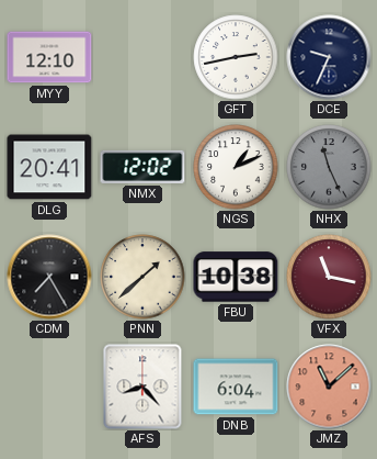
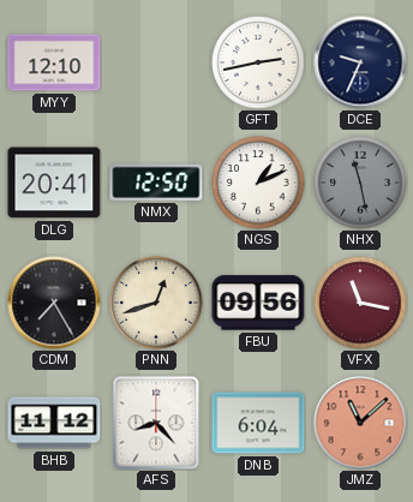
NMX: 12:02 -> 12:50 (156, 183)
NHX: 11:26 -> 11:28 (360, 183)
PNN: 1:38 -> 12:42 (156, 303)
FBU: 10:38 -> 09:56 (258, 303)
BHB: none -> 11:12 (54, 423)
